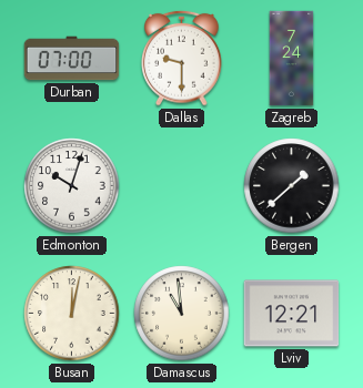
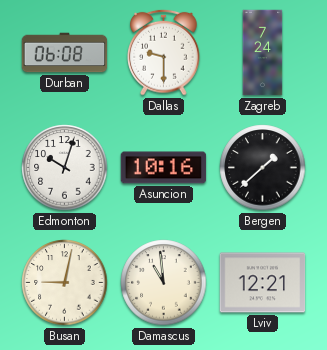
Durban: 07:00 -> 06:08 (65, 53)
Asuncion: none -> 10:16 (164, 168)
Busan: 12:02 -> 9:02 (65, 283)
